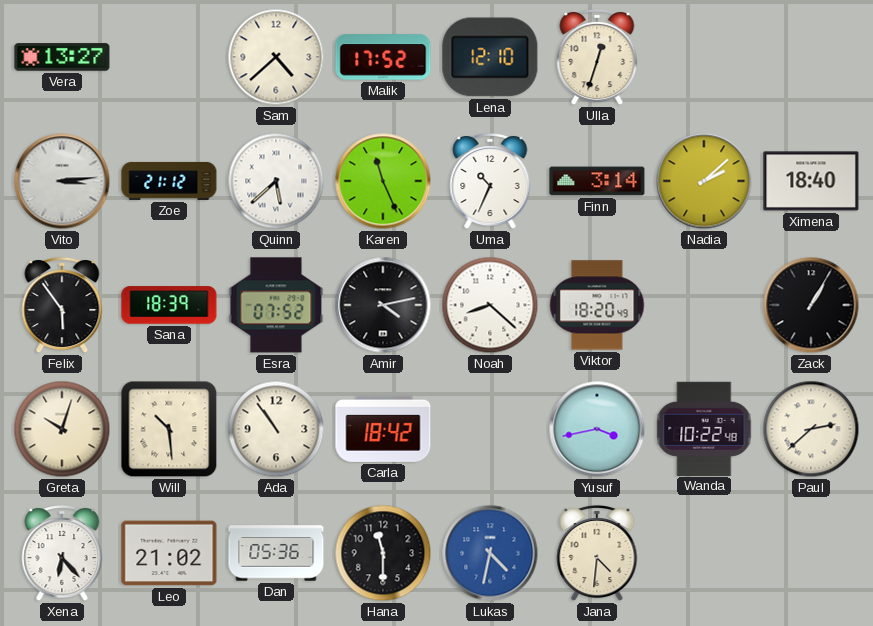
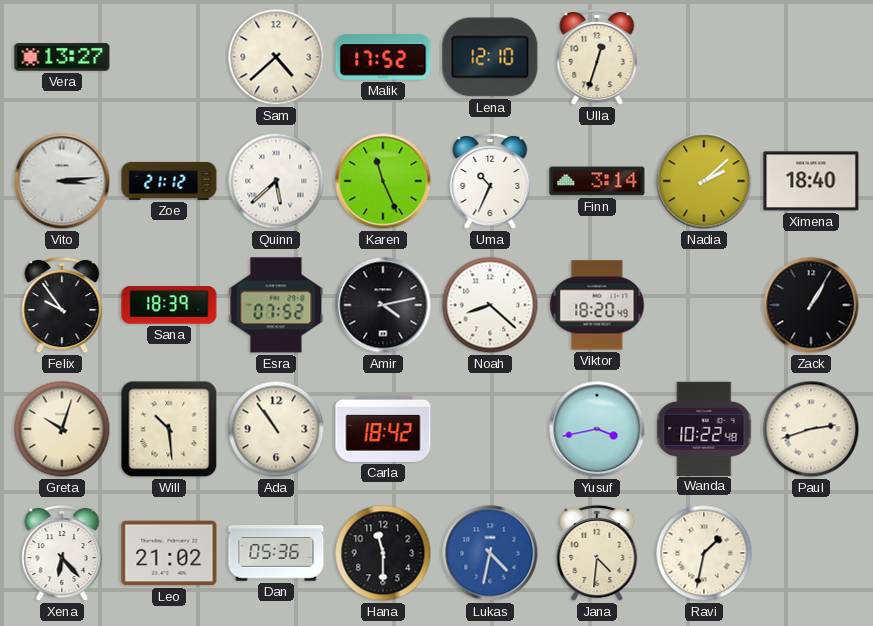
Felix: 5:54 -> 9:54 (62, 305)
Paul: 2:38 -> 2:42 (811, 429)
Ravi: none -> 1:32 (704, 553)
